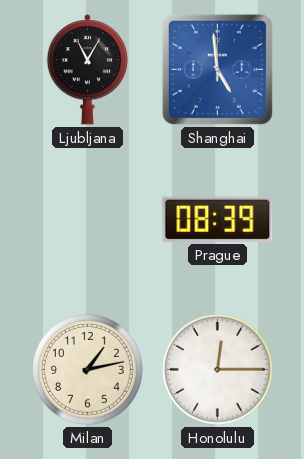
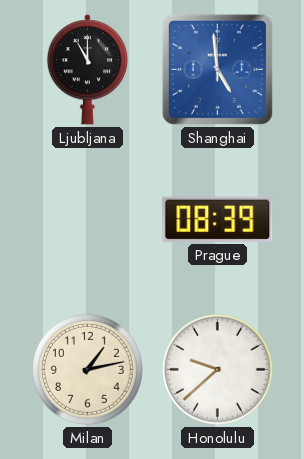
Ljubljana: 11:05 -> 11:00 (87, 70)
Honolulu: 12:15 -> 9:38 (218, 370)
